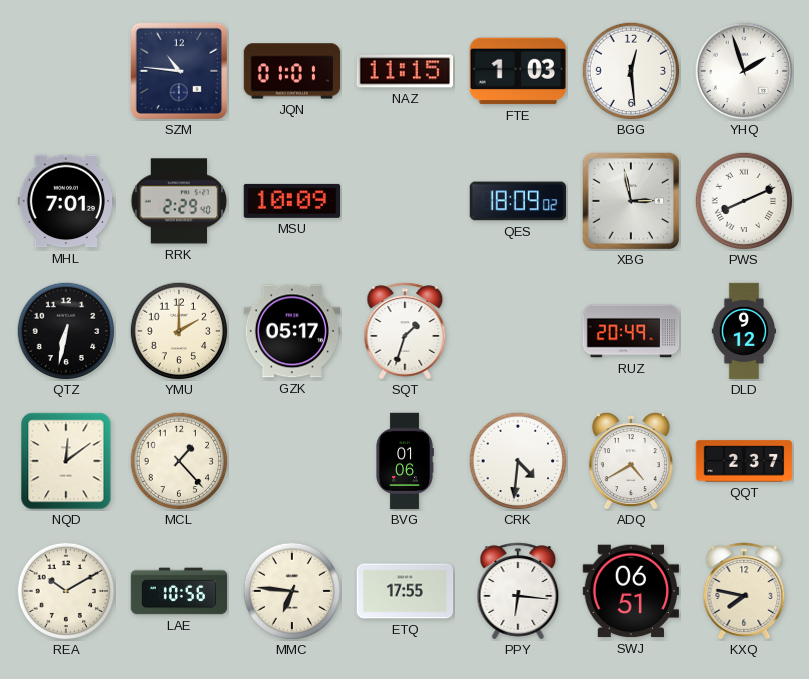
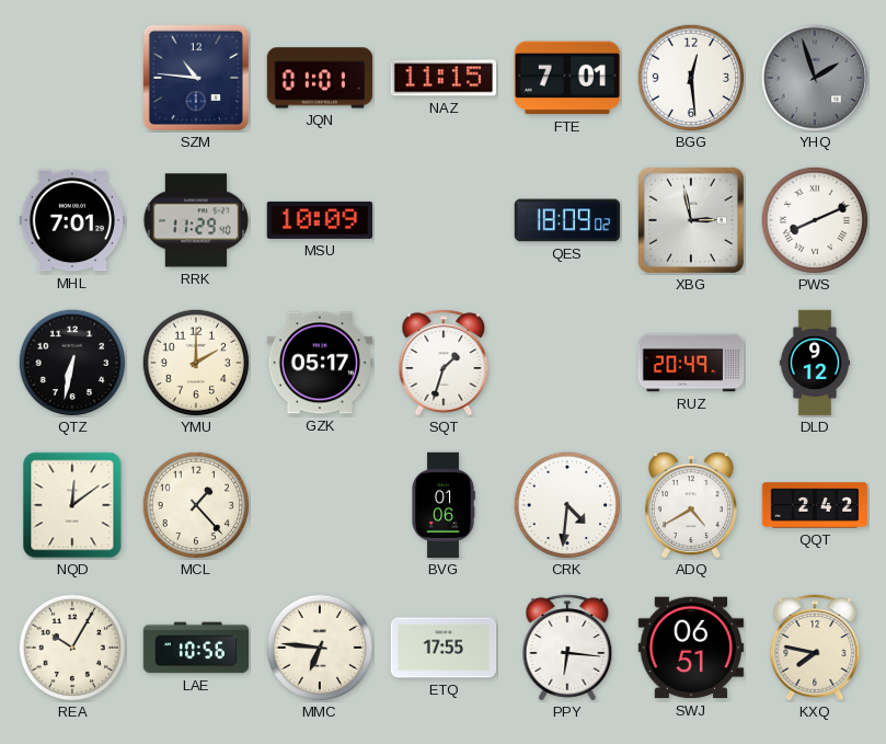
FTE: 1:03 -> 7:01 (566, 78)
YHQ dial: white -> grey (815, 78)
RRK: 2:29 -> 11:29 (196, 220)
QQT: 2:37 -> 2:42 (815, 505)
REA: 10:10 -> 10:05 (72, 648)
